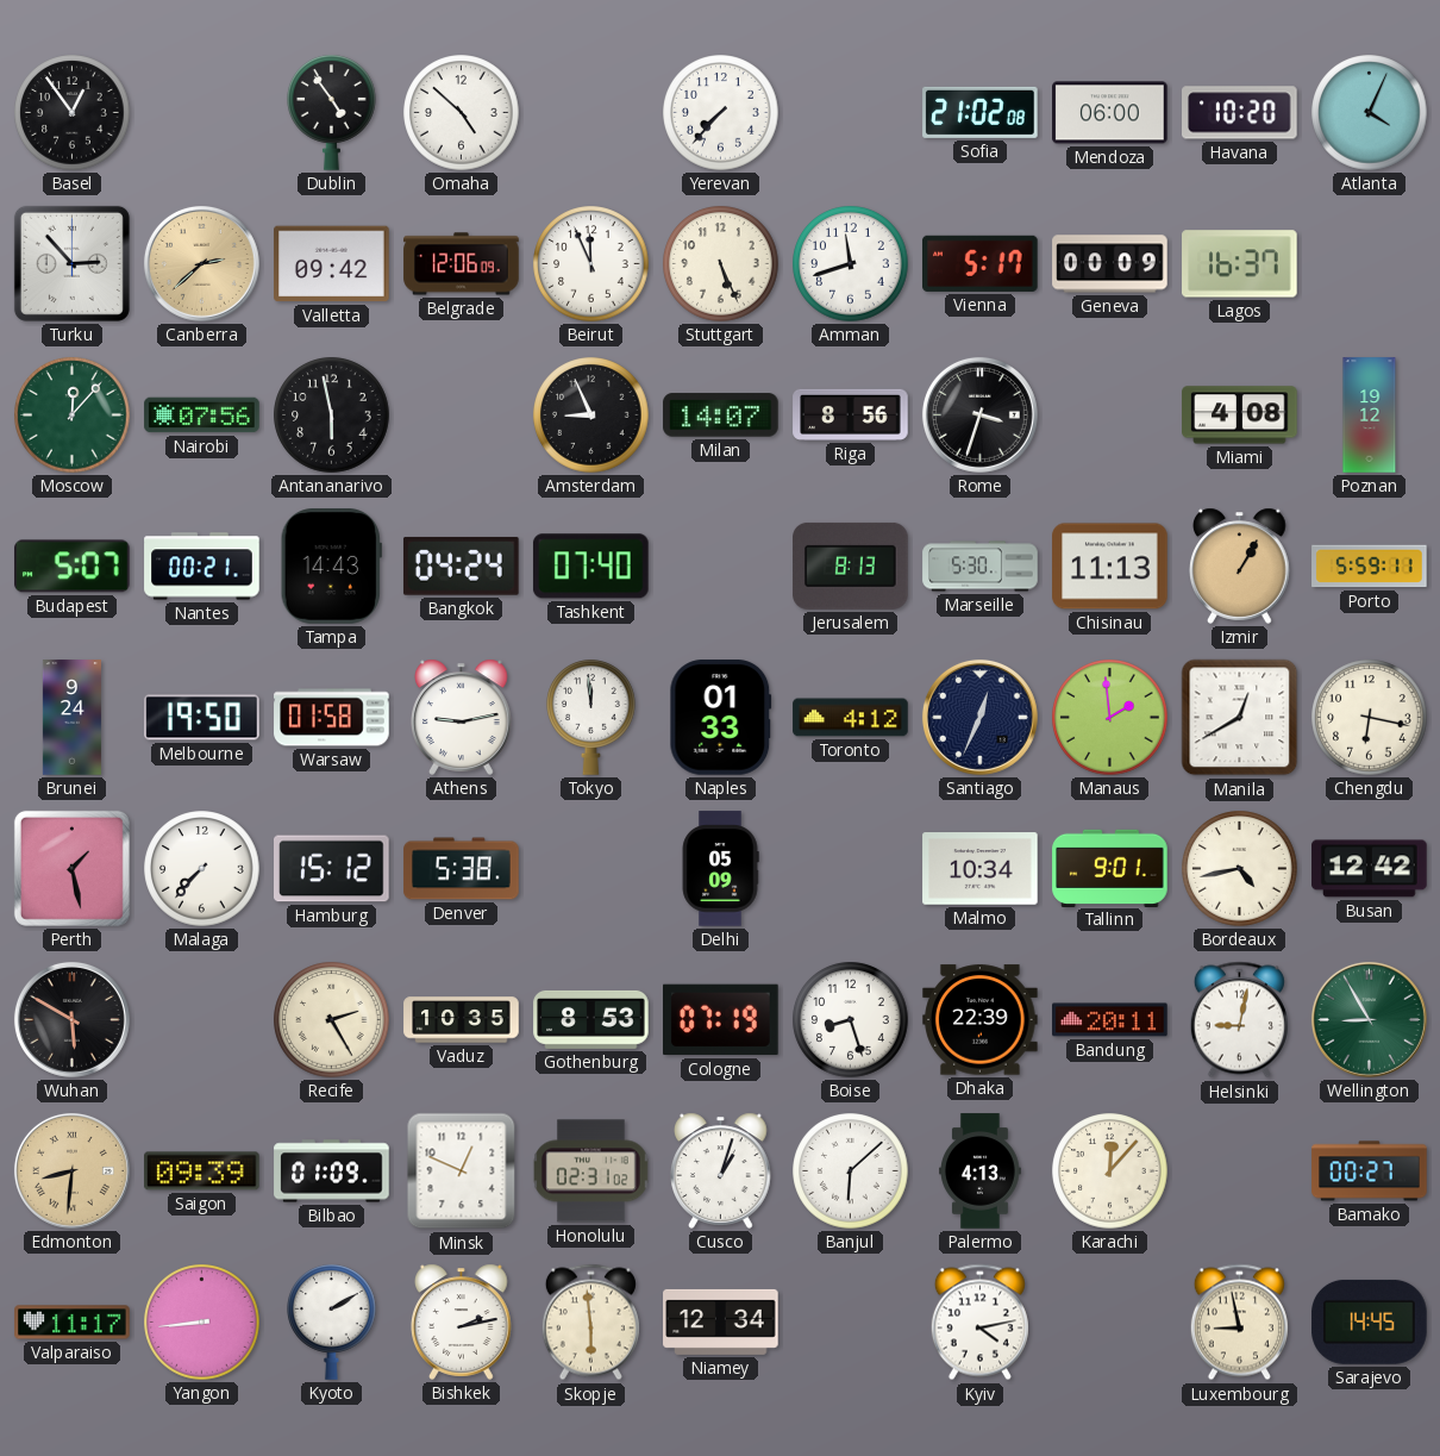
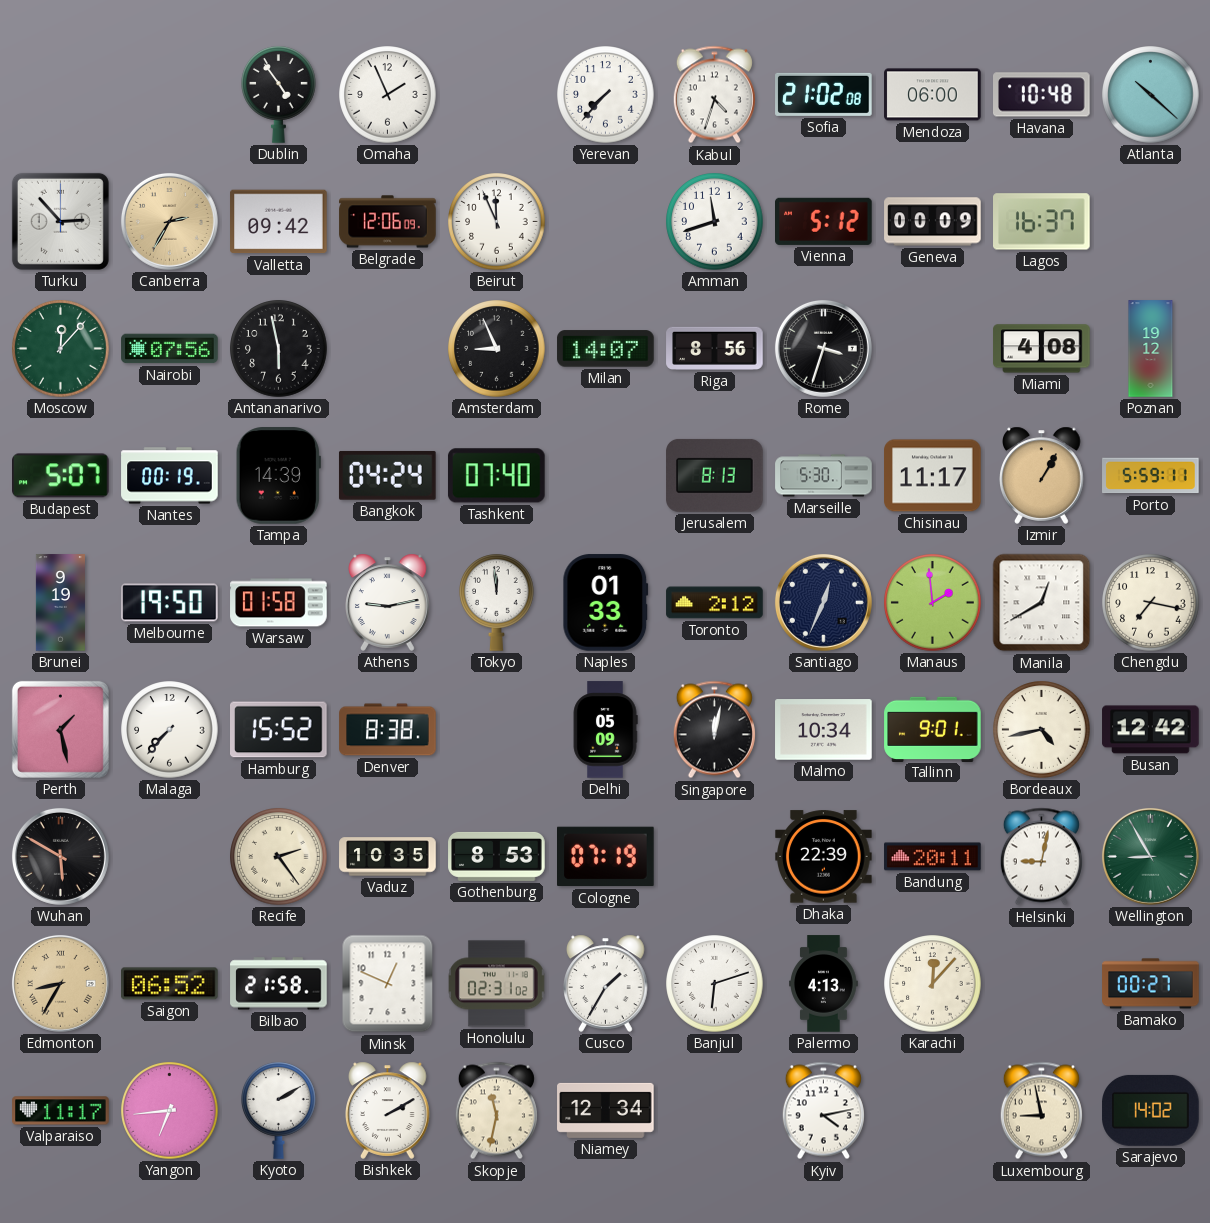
Basel: 12:54 -> none (73, 113)
Omaha: 4:52 -> 1:56 (388, 95)
Kabul: none -> 4:33 (714, 95)
Havana: 10:20 -> 10:48 (1042, 95)
Atlanta: 4:04 -> 10:22 (1151, 95)
Canberra: 2:38 -> 2:35 (169, 221)
Stuttgart: 5:26 -> none (721, 264)
Vienna: 5:17 -> 5:12 (824, 221)
Nantes: 00:21 -> 00:19 (170, 476)
Tampa: 14:43 -> 14:39 (278, 476)
Chisinau: 11:13 -> 11:17 (933, 476)
Brunei: 9:24 -> 9:19 (60, 603)
Toronto: 4:12 -> 2:12 (715, 603)
Chengdu: 6:17 -> 7:17 (1151, 603)
Hamburg: 15:12 -> 15:52 (279, 730)
Denver: 5:38 -> 8:38 (388, 730)
Singapore: none -> 12:02 (714, 730)
Recife: 2:25 -> 2:24 (279, 857)
Boise: 8:27 -> none (851, 1020)
Edmonton: 8:31 -> 8:35 (60, 983)
Saigon: 09:39 -> 06:52 (170, 984)
Bilbao: 01:09 -> 21:58 (279, 984)
Cusco: 1:03 -> 1:35 (606, 983)
Banjul: 6:08 -> 6:12 (715, 984)
Yangon: 8:44 -> 6:44 (170, 1111)
Bishkek: 2:13 -> 2:10 (388, 1110)
Skopje: 5:59 -> 11:32 (496, 1111)
Sarajevo: 14:45 -> 14:02 (1151, 1110)
